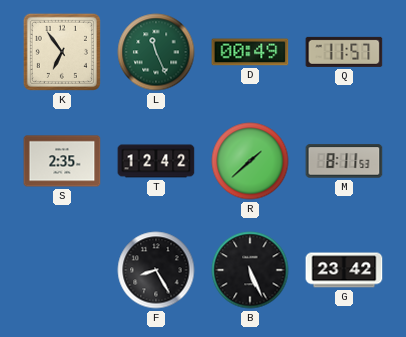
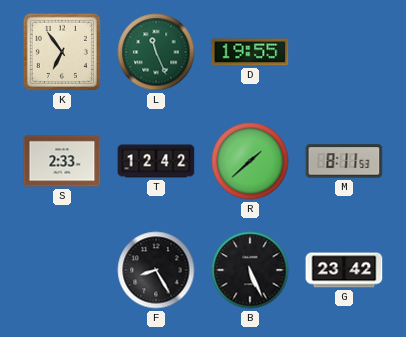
D: 00:49 -> 19:55 (250, 52)
Q: 11:57 -> none (344, 52)
S: 2:35 -> 2:33 (62, 161)
